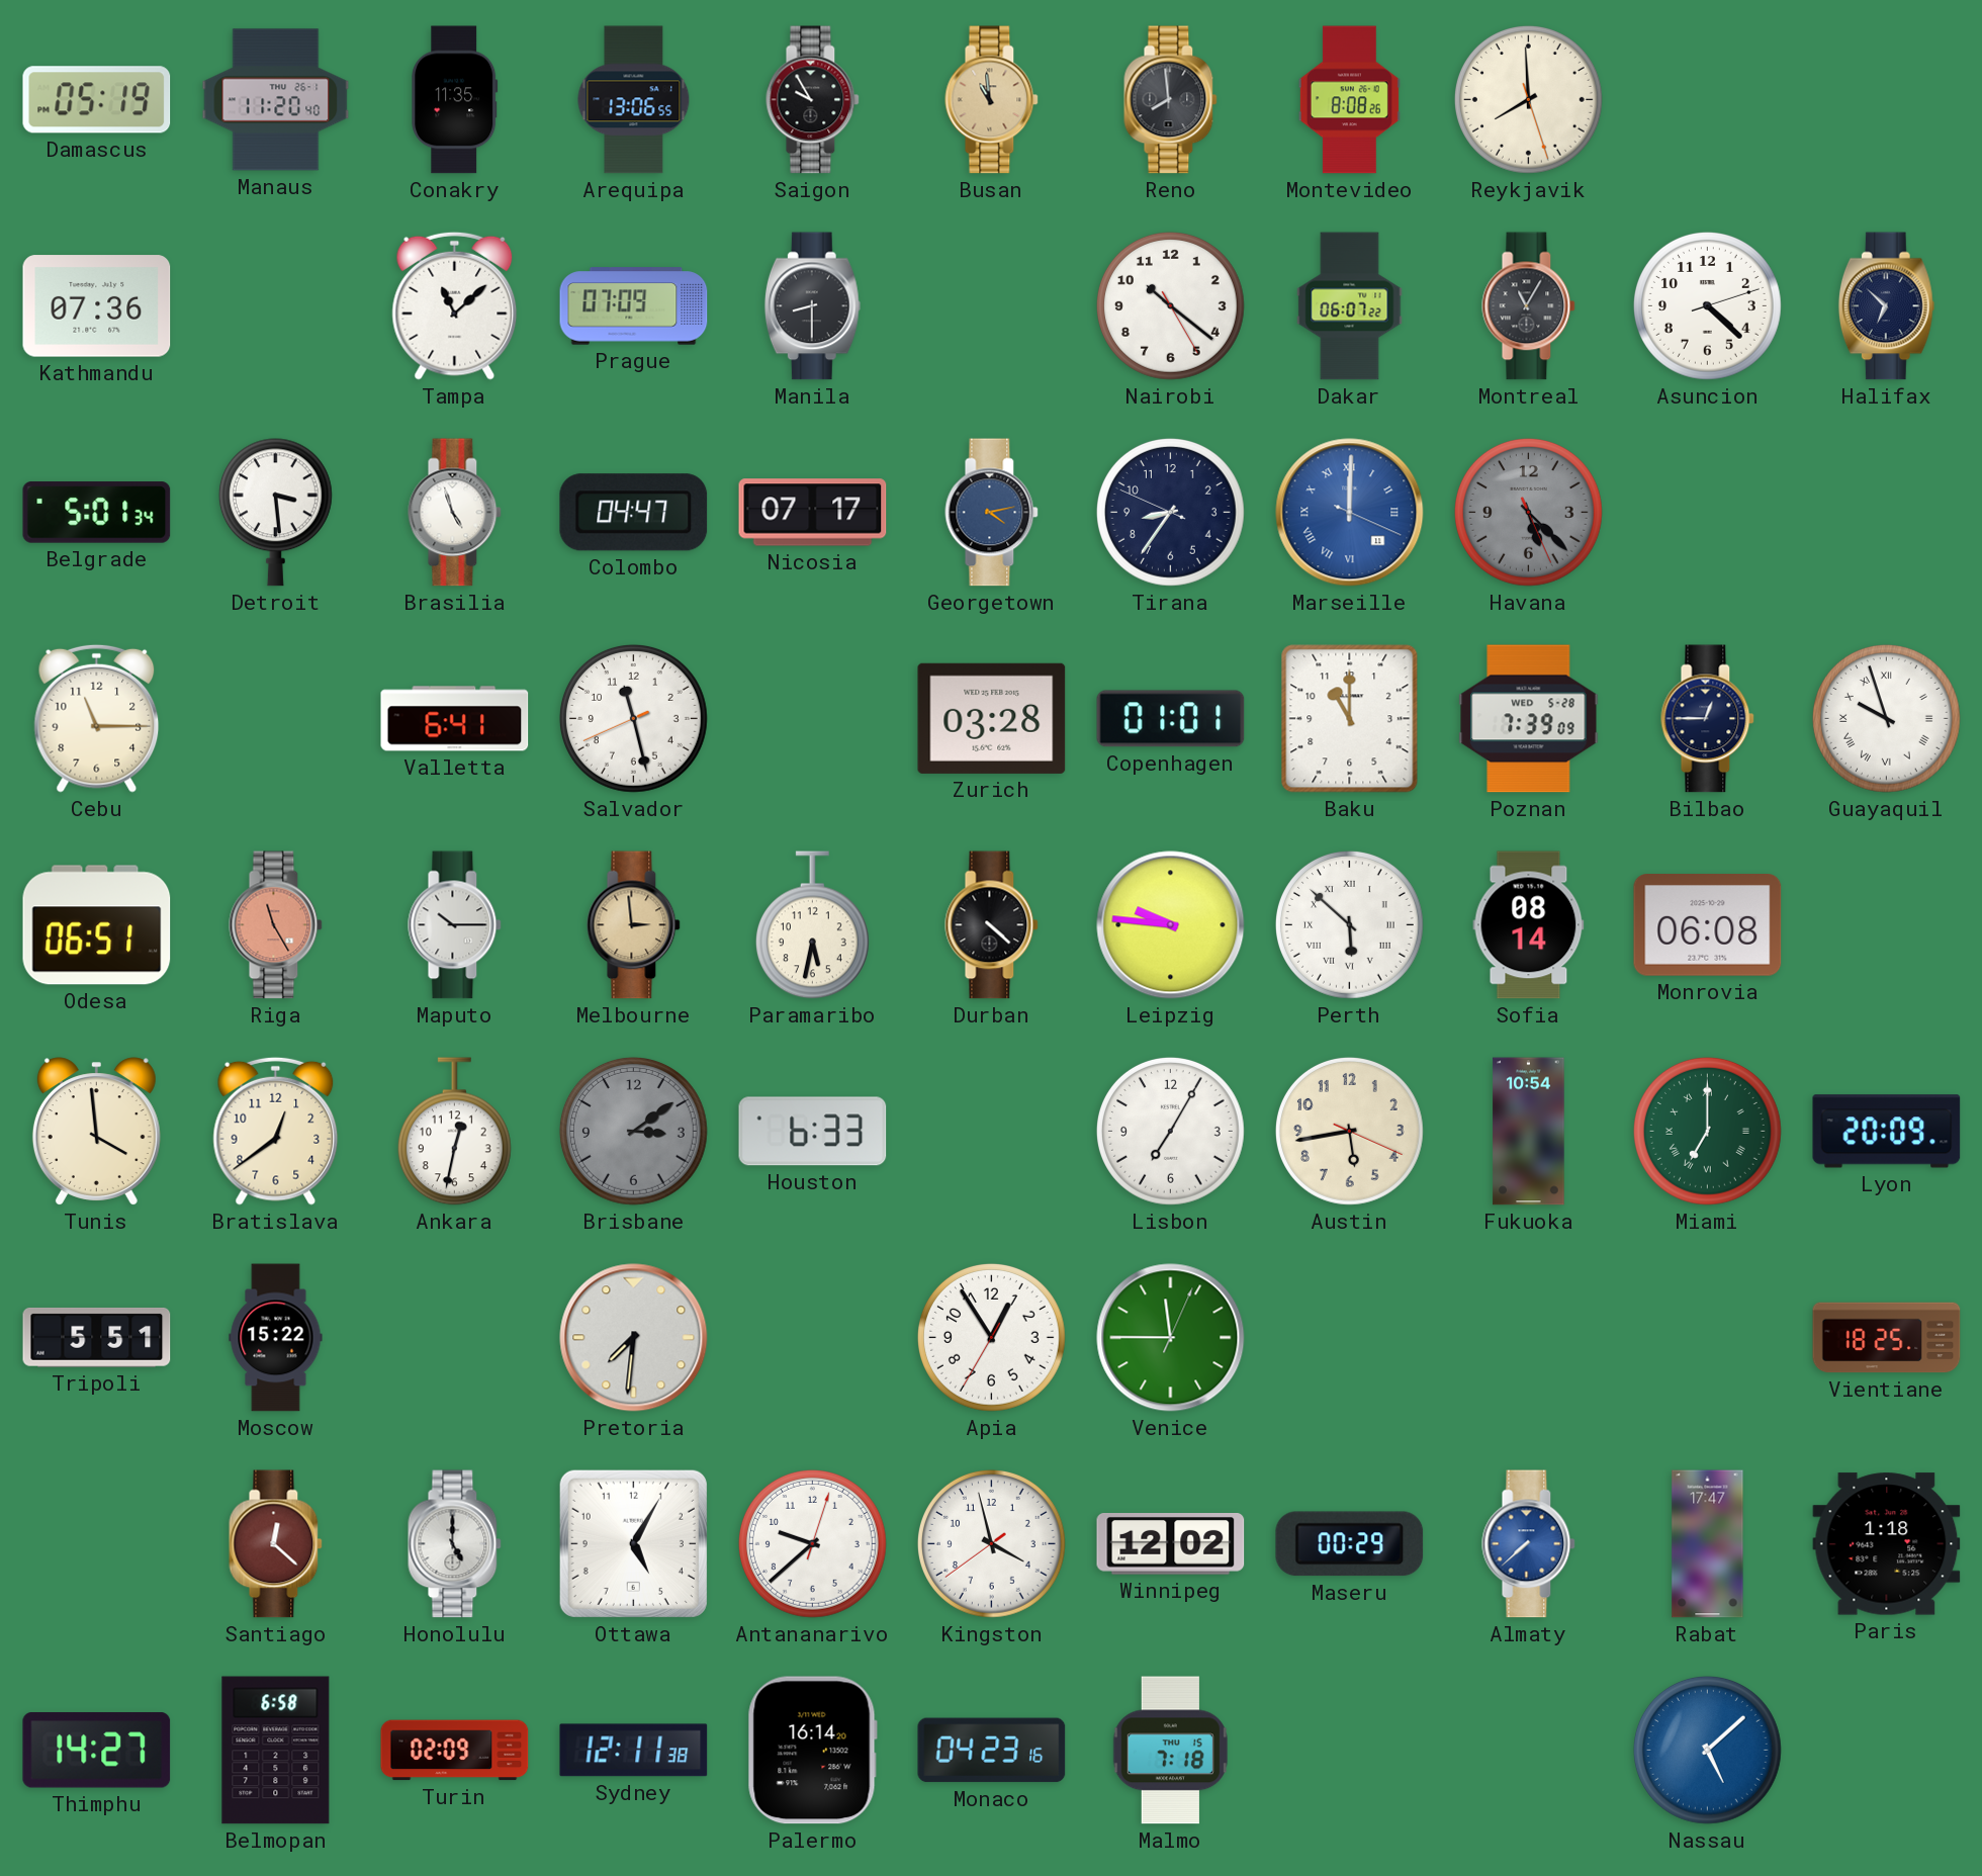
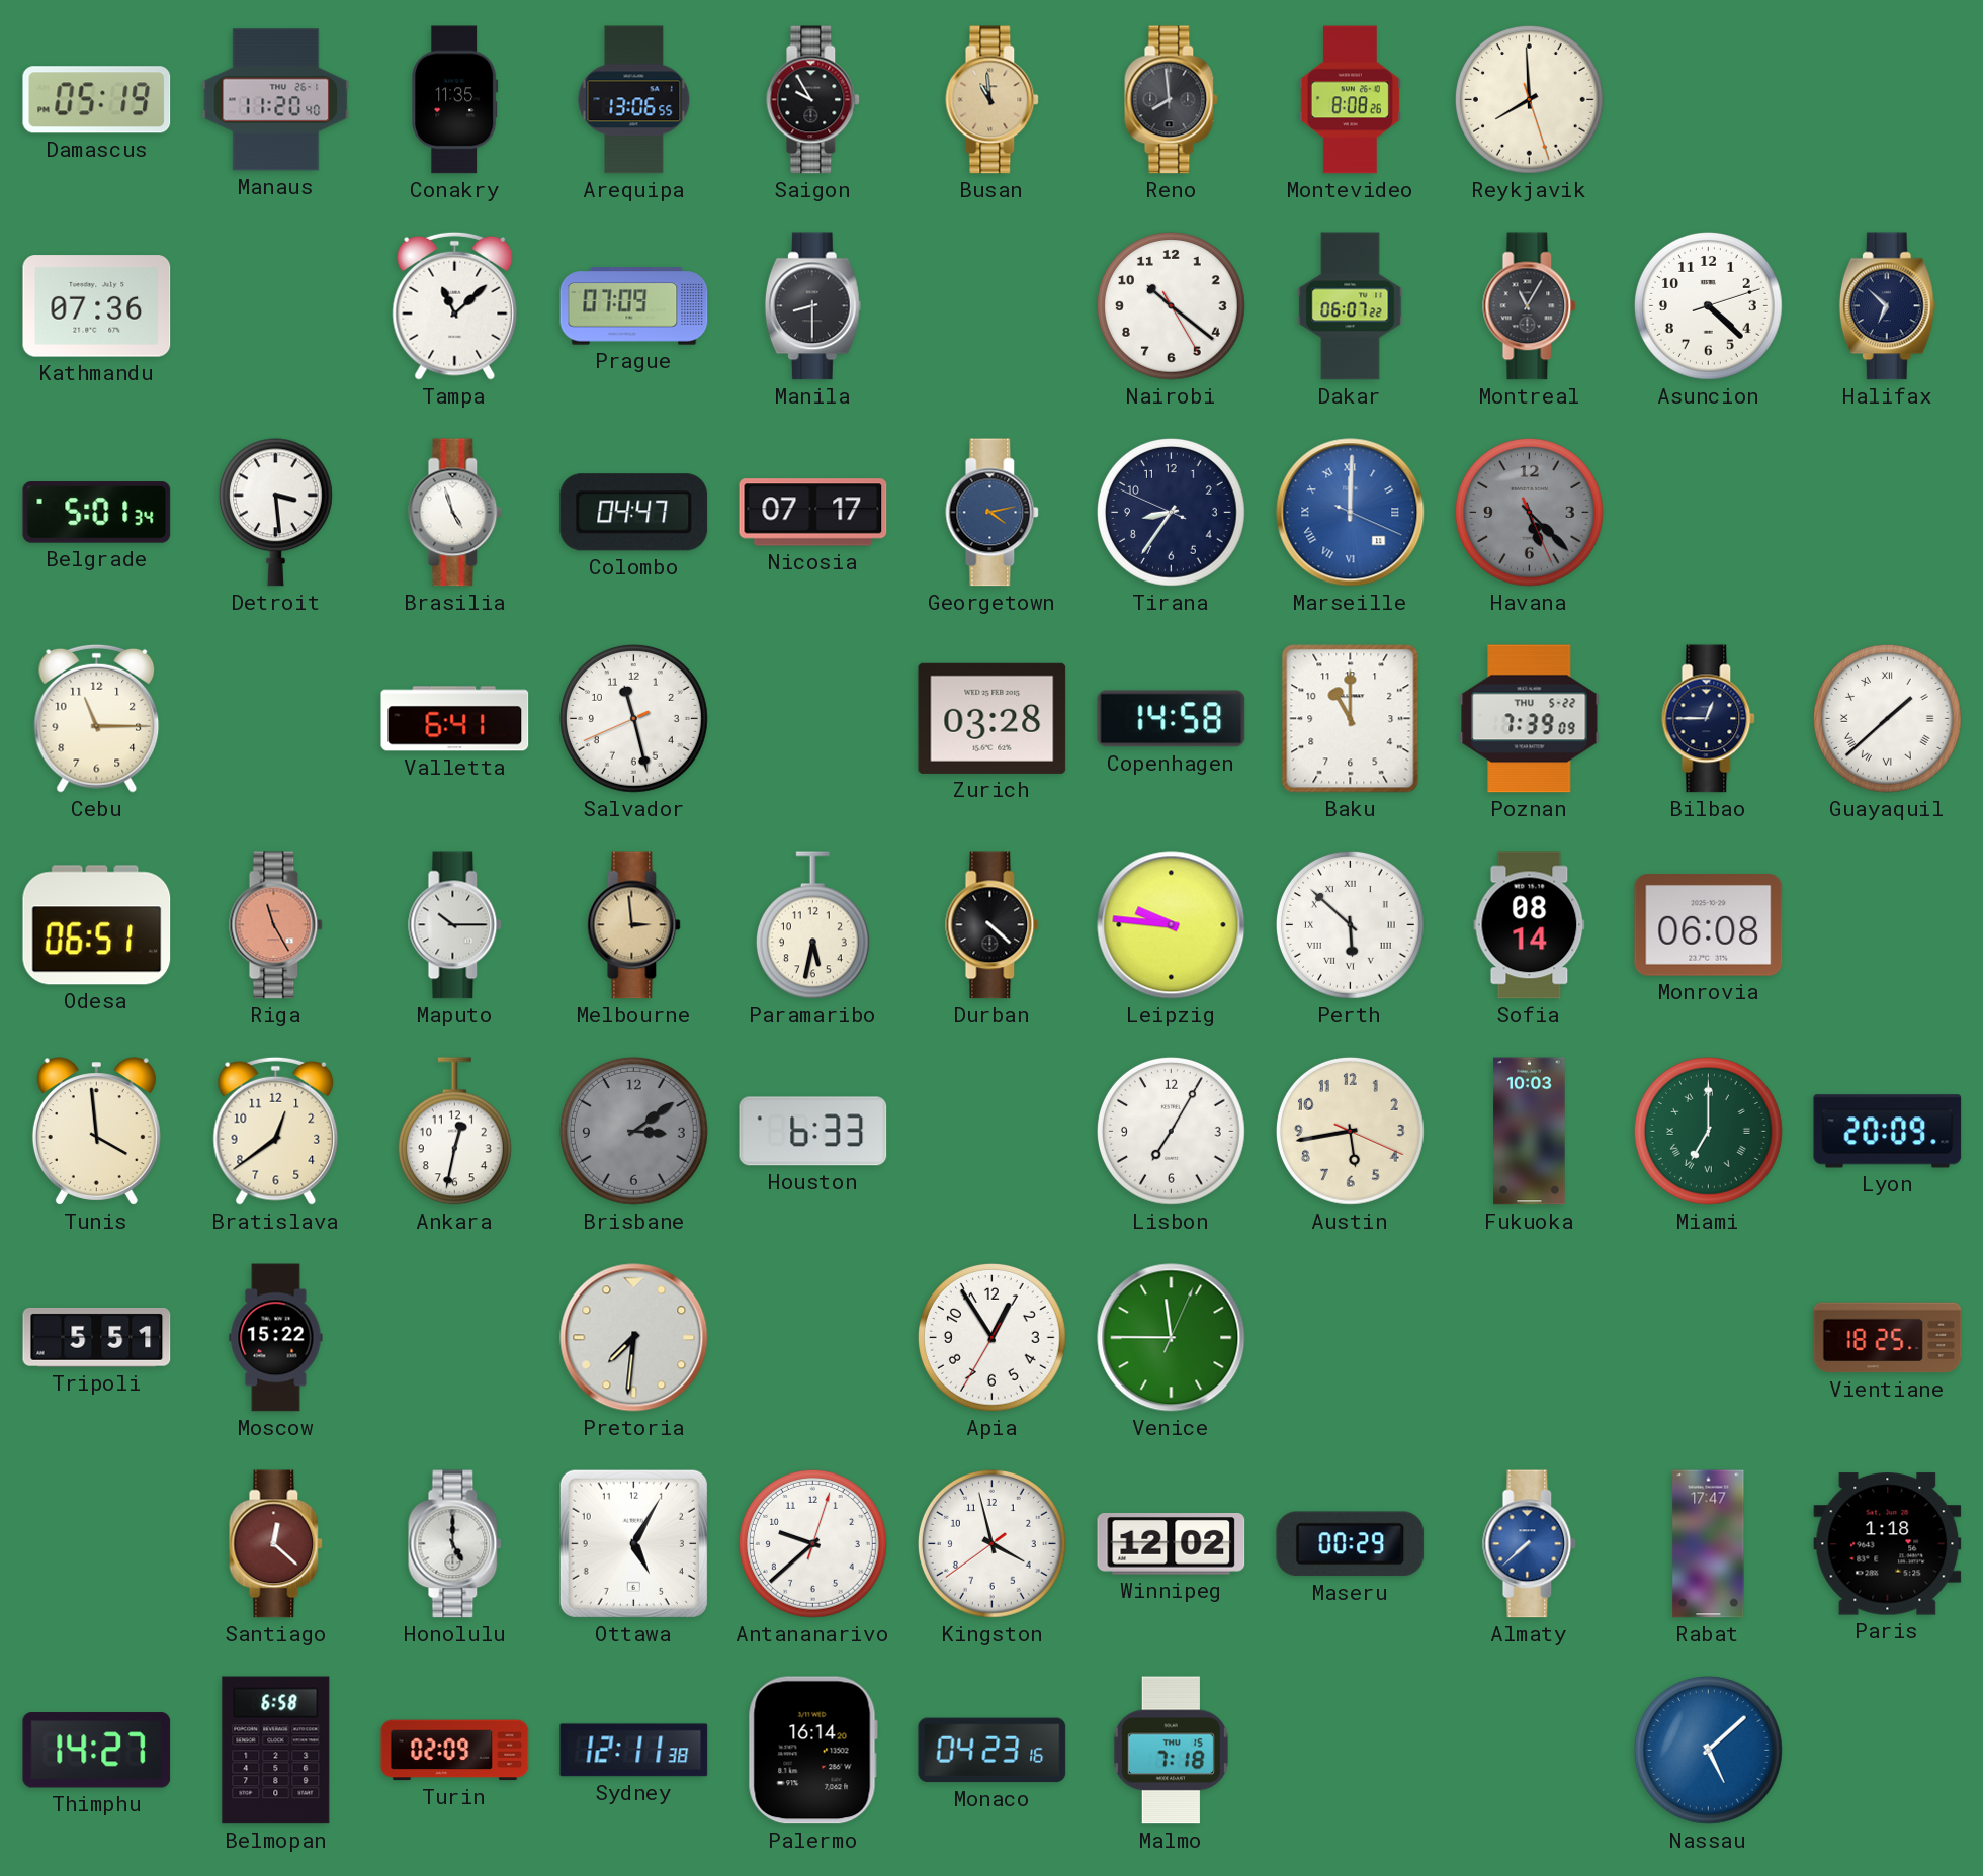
Copenhagen: 01:01 -> 14:58 (1172, 719)
Poznan date: WED 5-28 -> THU 5-22 (1530, 719)
Guayaquil: 9:57 -> 1:38 (1887, 718)
Fukuoka: 10:54 -> 10:03 (1530, 1132)
